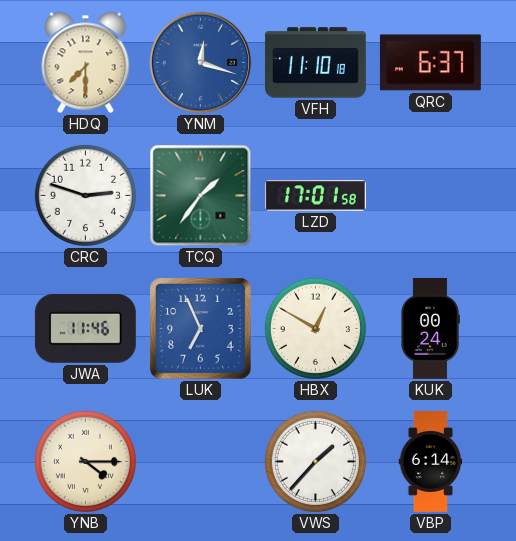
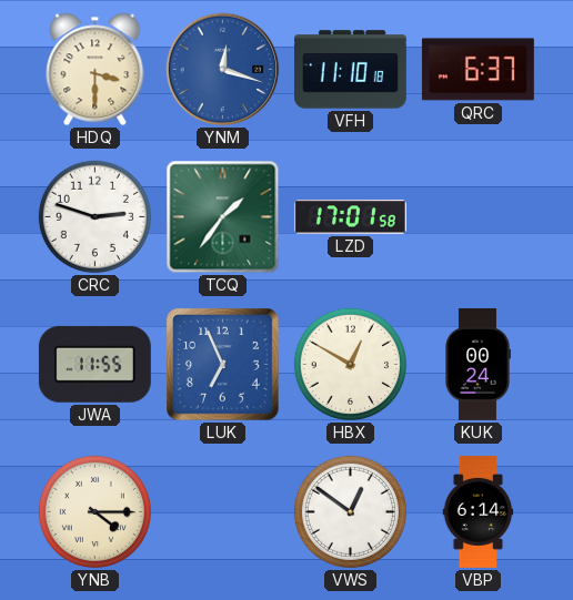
HDQ: 7:30 -> 3:30 (95, 70)
JWA: 11:46 -> 11:55 (94, 364)
VWS: 1:37 -> 12:51 (350, 511)
